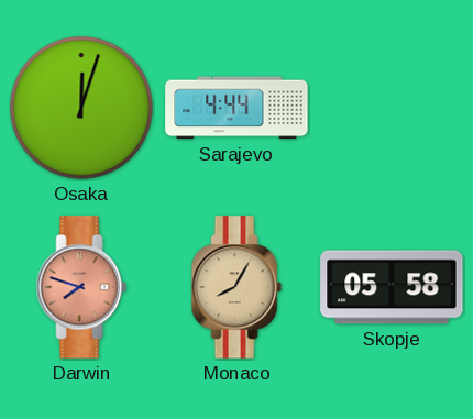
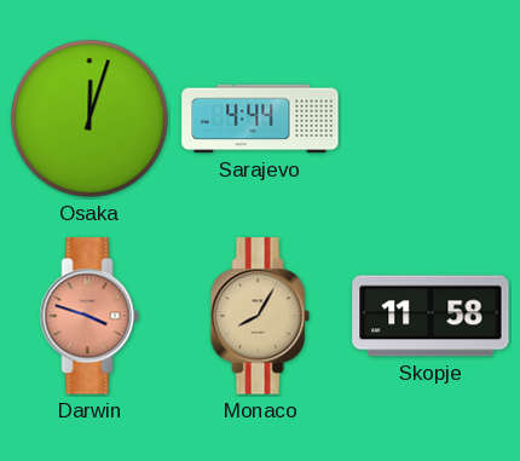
Darwin: 7:48 -> 3:48 (89, 316)
Skopje: 05:58 -> 11:58 (431, 316)
